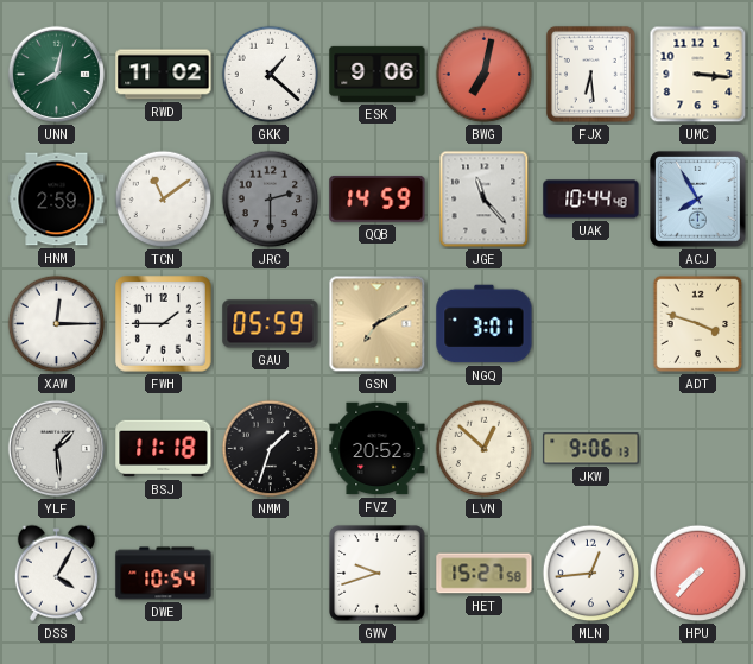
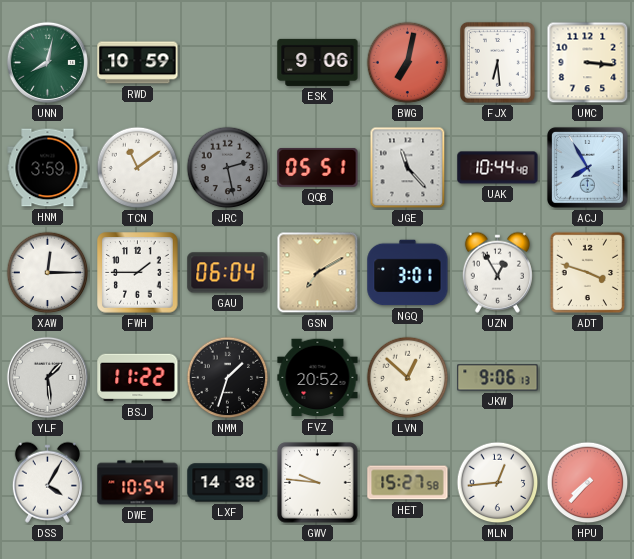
RWD: 11:02 -> 10:59 (138, 63)
GKK: 1:22 -> none (271, 75)
HNM: 2:59 -> 3:59 (48, 168)
JRC: 2:30 -> 2:28 (228, 168)
QQB: 14:59 -> 05:51 (318, 167)
GAU: 05:59 -> 06:04 (228, 273)
UZN: none -> 12:55 (497, 272)
BSJ: 11:18 -> 11:22 (138, 378)
LXF: none -> 14:38 (228, 483)
GWV: 9:42 -> 9:46 (318, 483)
